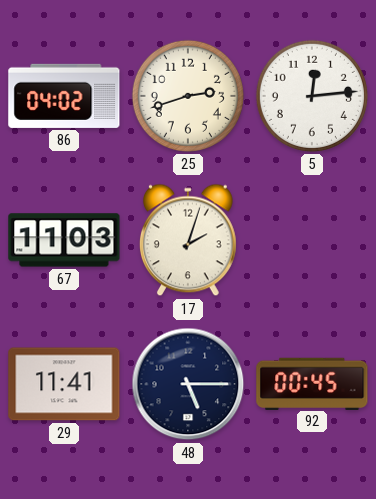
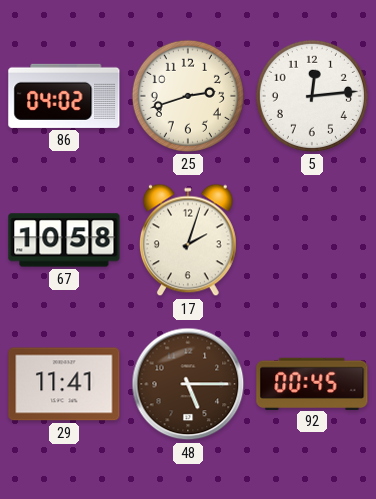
67: 11:03 -> 10:58 (64, 240)
48 dial: navy -> brown (188, 384)
